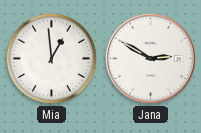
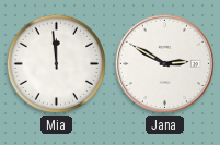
Mia: 12:59 -> 11:59 (56, 63)
